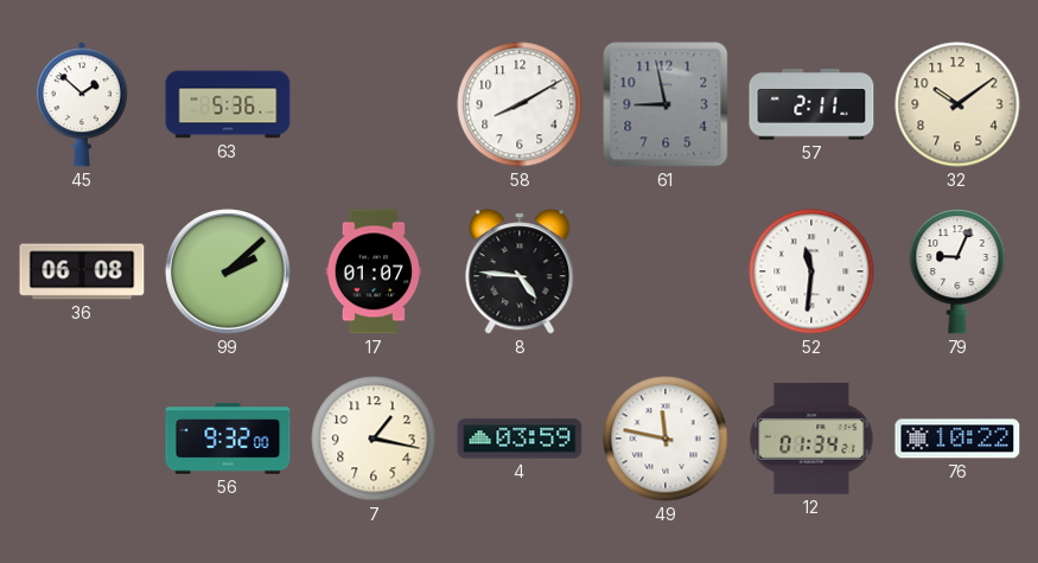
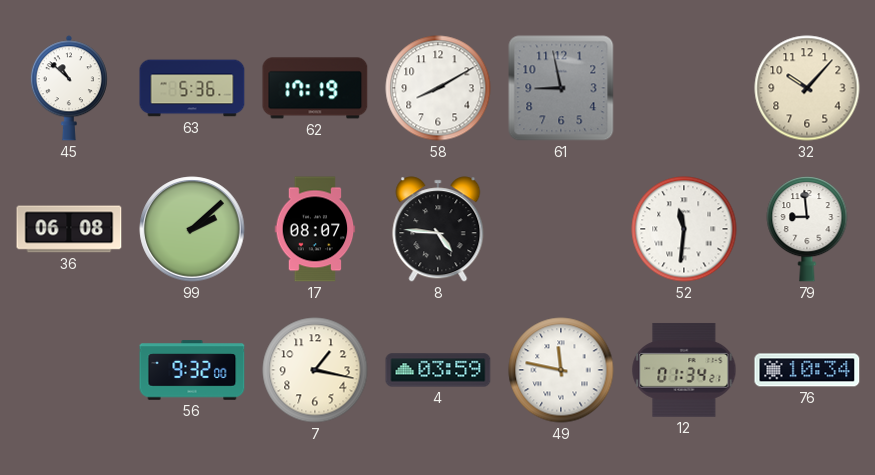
45: 1:52 -> 10:52 (69, 88)
62: none -> 17:19 (315, 88)
57: 2:11 -> none (811, 104)
32: 10:09 -> 10:07 (807, 88)
17: 01:07 -> 08:07 (315, 229)
79: 9:04 -> 8:59 (807, 230)
76: 10:22 -> 10:34 (807, 370)
